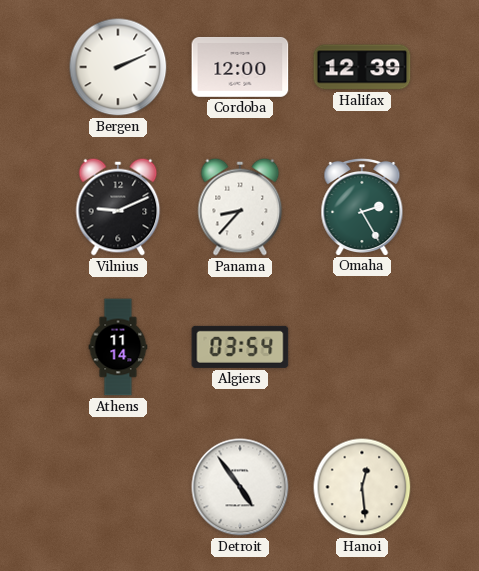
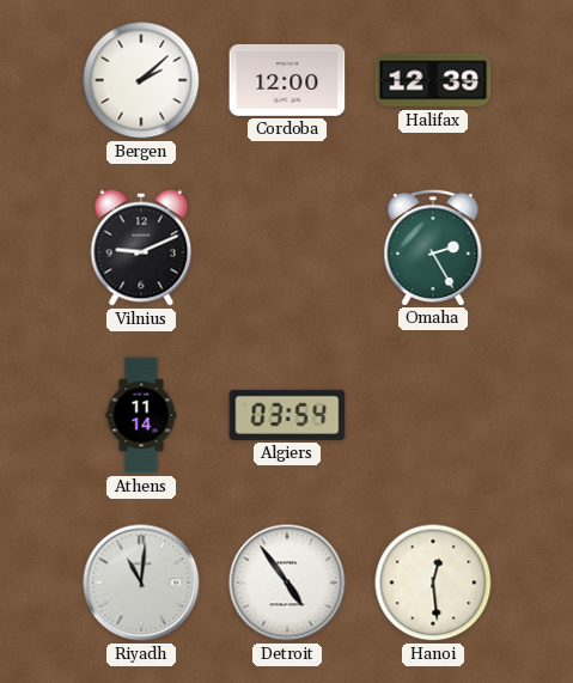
Bergen: 2:11 -> 2:08 (141, 80)
Panama: 8:37 -> none (240, 207)
Riyadh: none -> 11:01 (141, 583)
